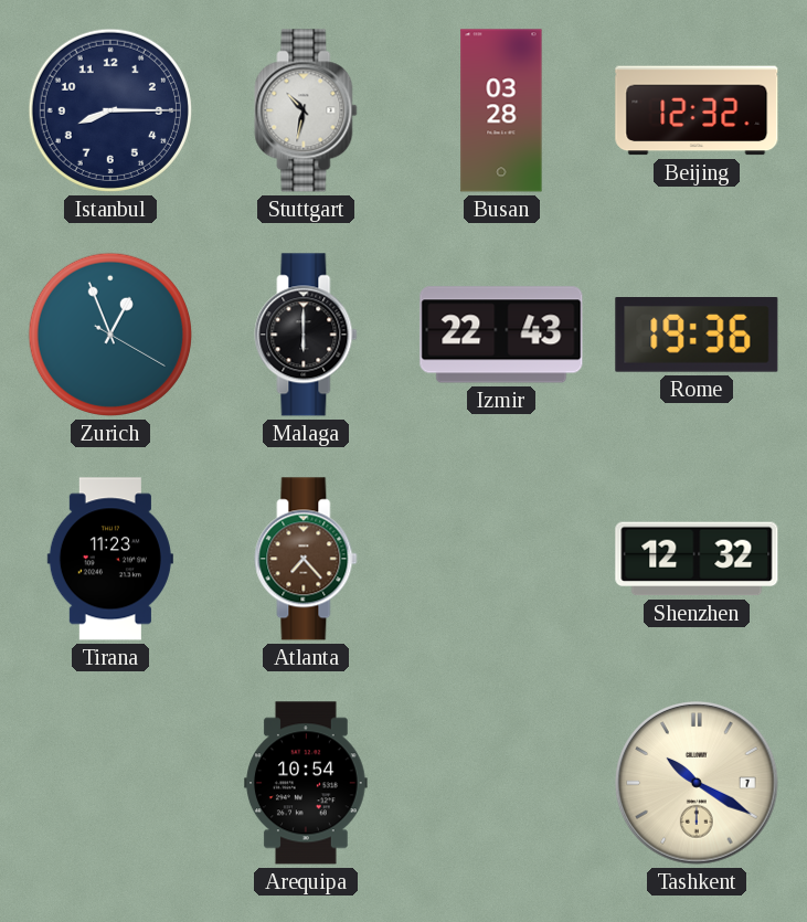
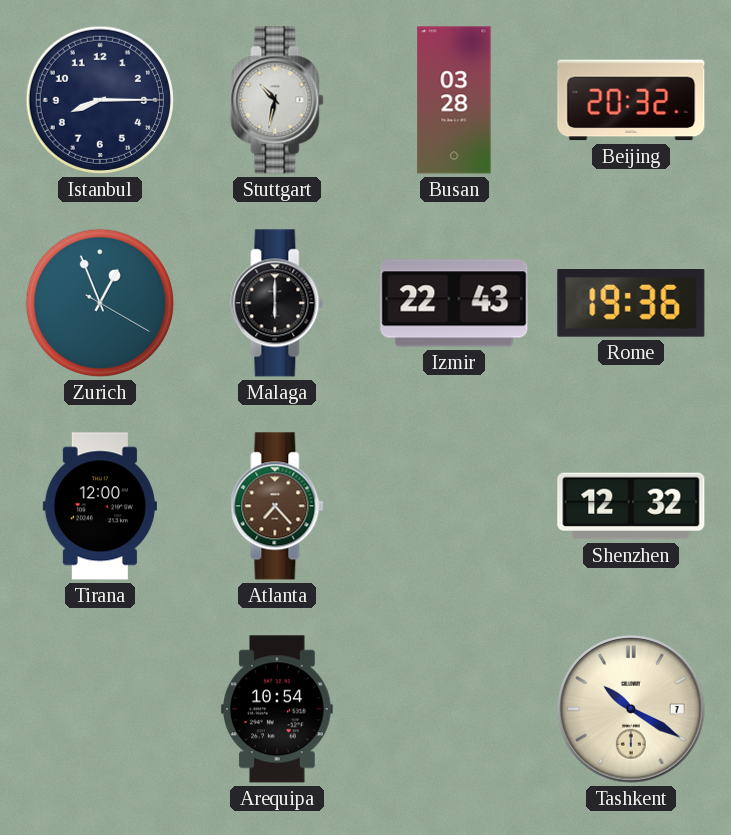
Beijing: 12:32 -> 20:32 (631, 100)
Tirana: 11:23 -> 12:00 (100, 506)
